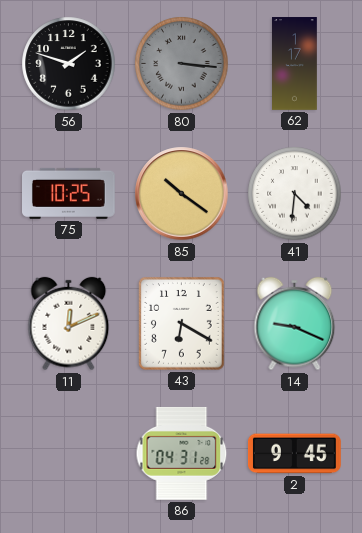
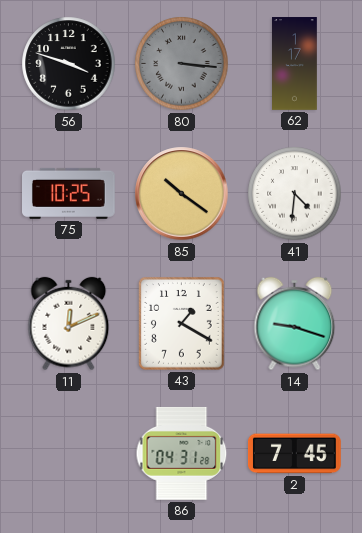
56: 1:48 -> 3:48 (69, 64)
43: 6:20 -> 1:20 (181, 324)
14: 9:19 -> 9:18 (295, 324)
2: 9:45 -> 7:45 (295, 454)
